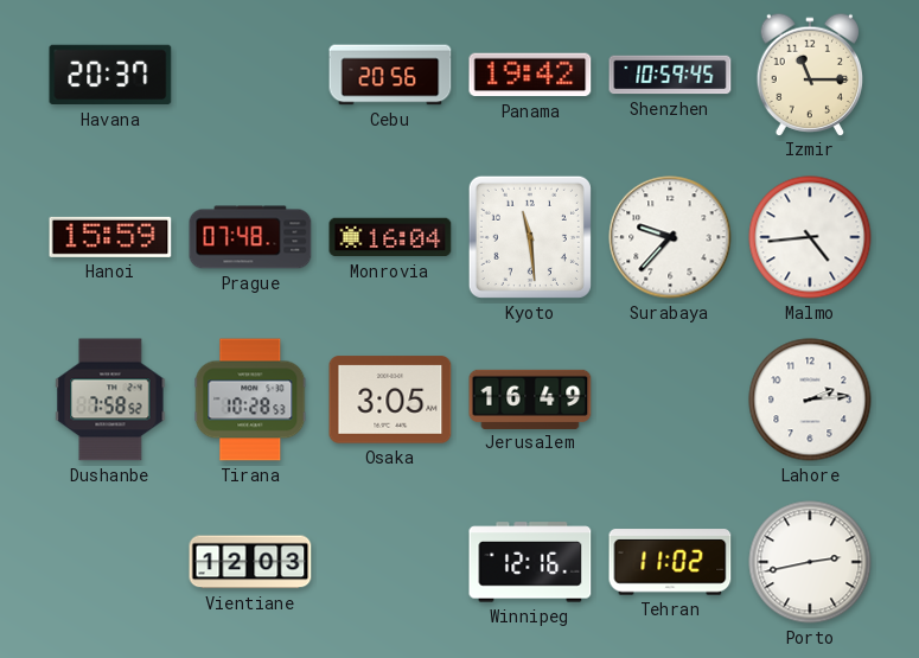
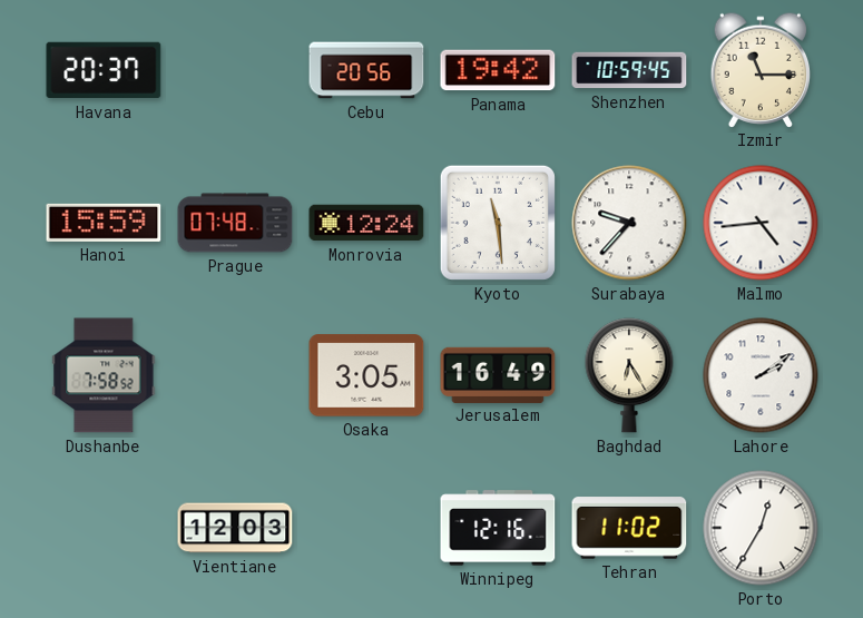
Monrovia: 16:04 -> 12:24 (366, 223)
Tirana: 10:28 -> none (250, 400)
Baghdad: none -> 6:25 (629, 375)
Lahore: 2:14 -> 2:09 (761, 375)
Porto: 2:43 -> 12:35 (761, 528)
